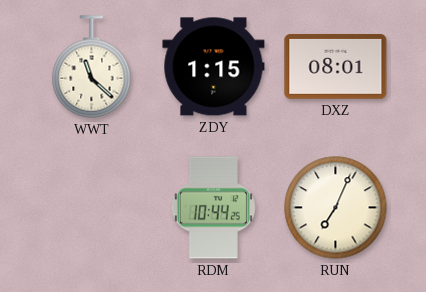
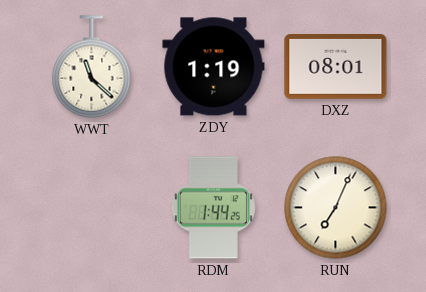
ZDY: 1:15 -> 1:19 (214, 67)
RDM: 10:44 -> 1:44 (213, 208)
